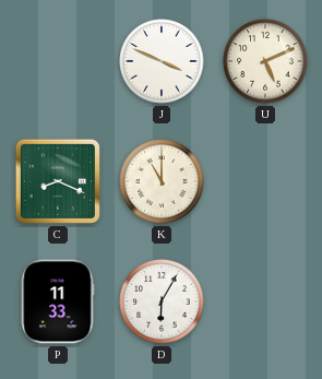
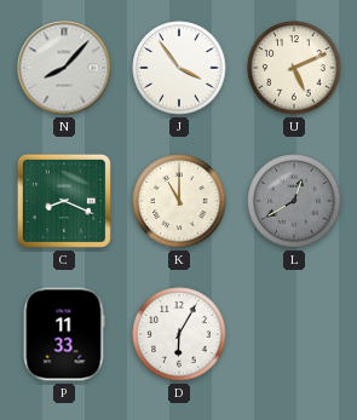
N: none -> 8:07 (64, 68)
J: 3:49 -> 3:54 (179, 68)
L: none -> 12:40 (294, 201)
